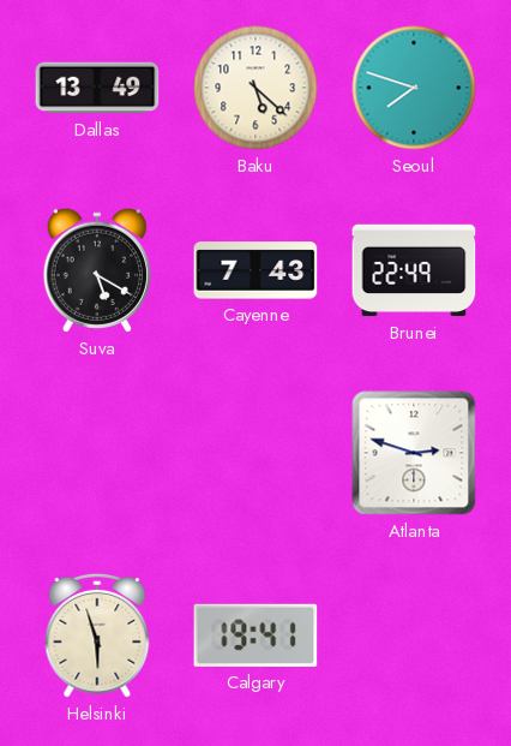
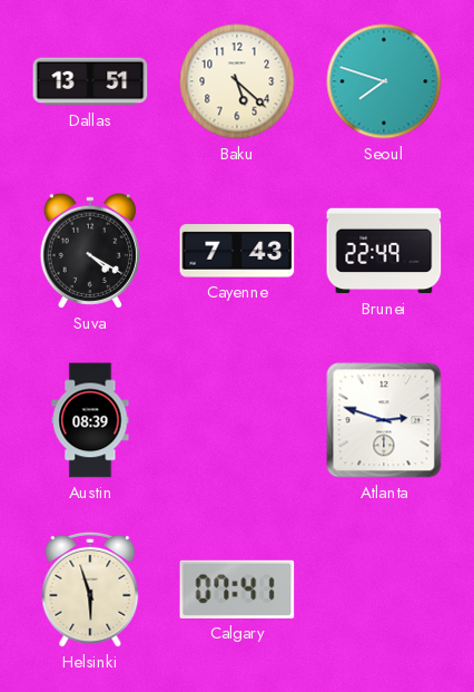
Dallas: 13:49 -> 13:51 (90, 81)
Suva: 5:20 -> 4:20 (90, 251)
Austin: none -> 08:39 (90, 420)
Calgary: 19:41 -> 07:41 (237, 589)
